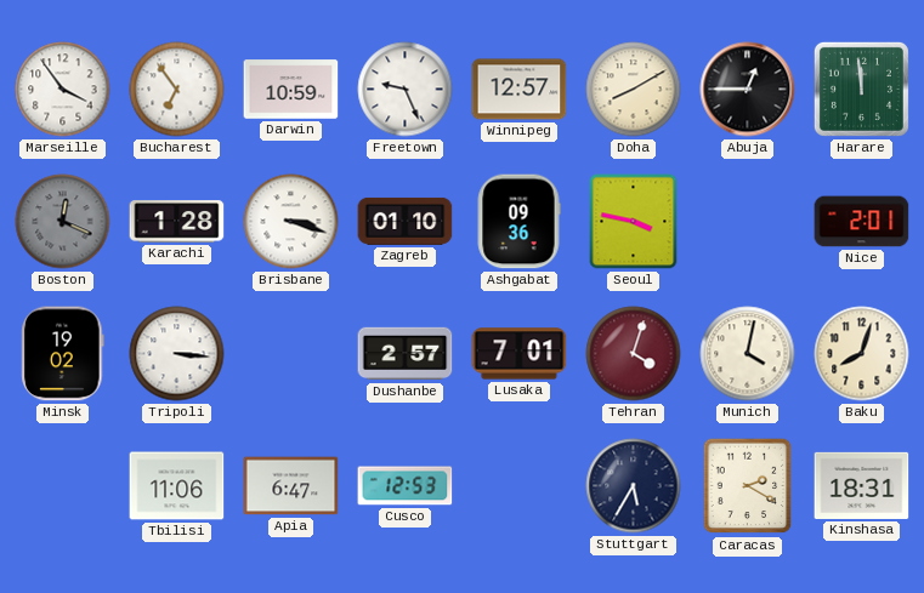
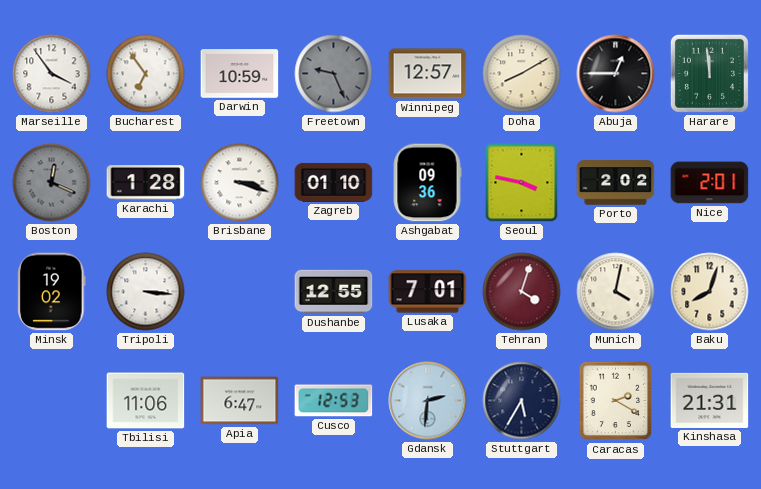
Freetown dial: white -> grey (334, 74)
Porto: none -> 2:02 (616, 183)
Dushanbe: 2:57 -> 12:55 (334, 292)
Gdansk: none -> 2:31 (428, 401)
Kinshasa: 18:31 -> 21:31 (710, 400)
